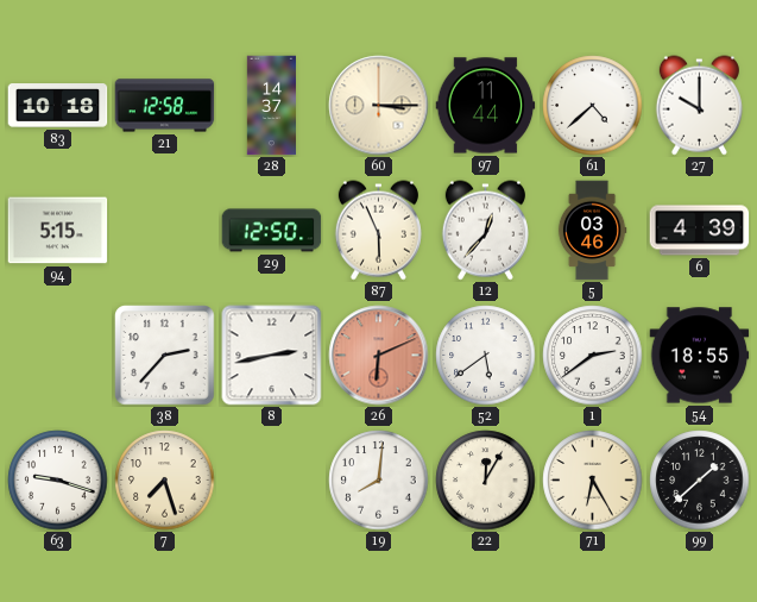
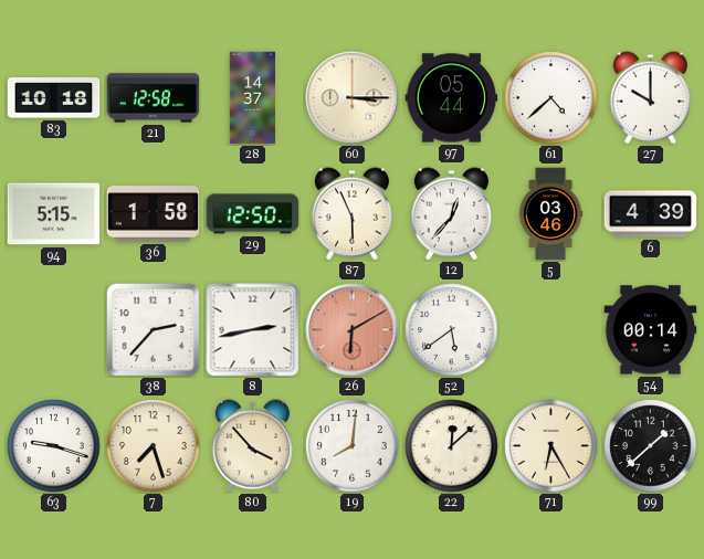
97: 11:44 -> 05:44 (452, 98)
36: none -> 1:58 (154, 214)
26: 6:11 -> 6:10 (353, 330)
1: 2:39 -> none (593, 356)
54: 18:55 -> 00:14 (651, 330)
80: none -> 3:53 (252, 446)
22: 12:05 -> 12:08 (452, 446)
